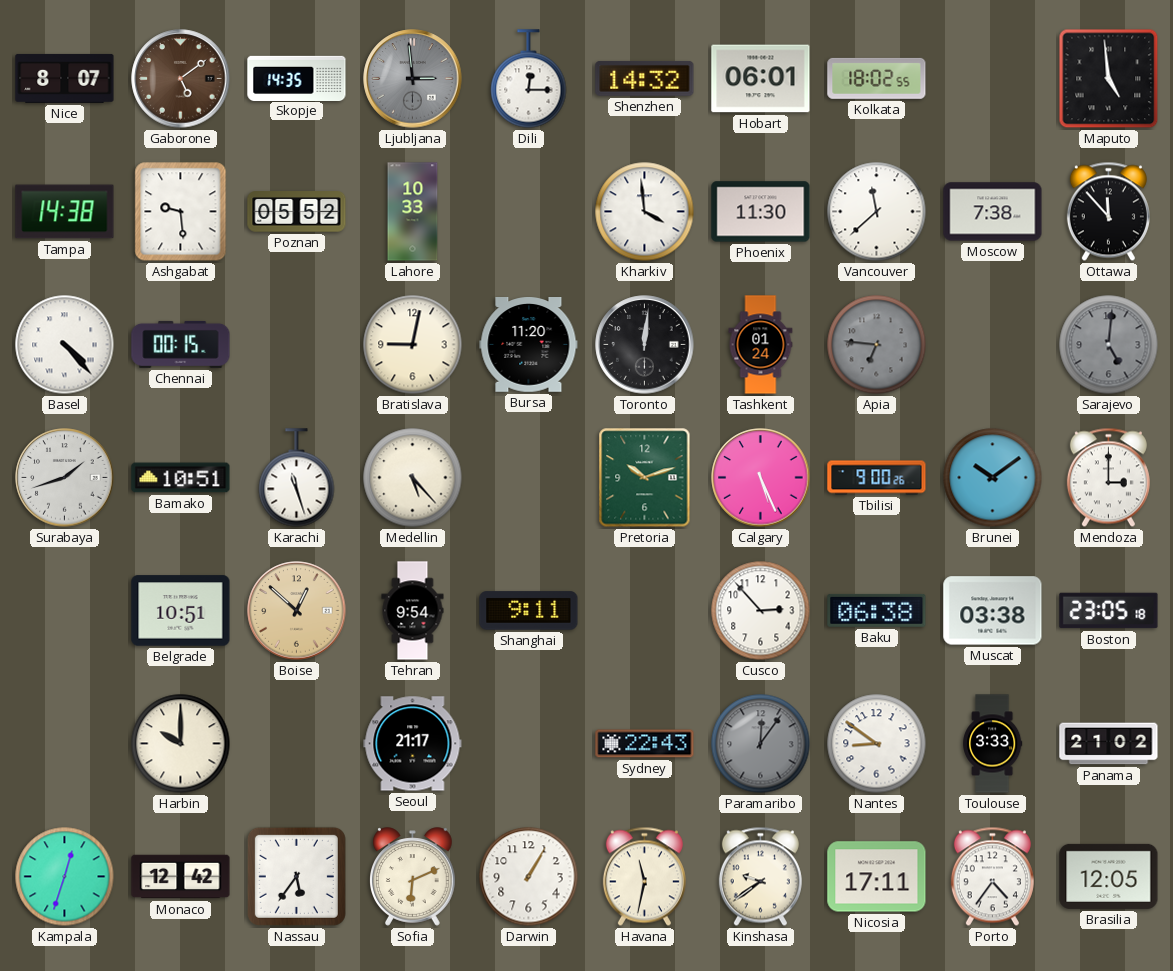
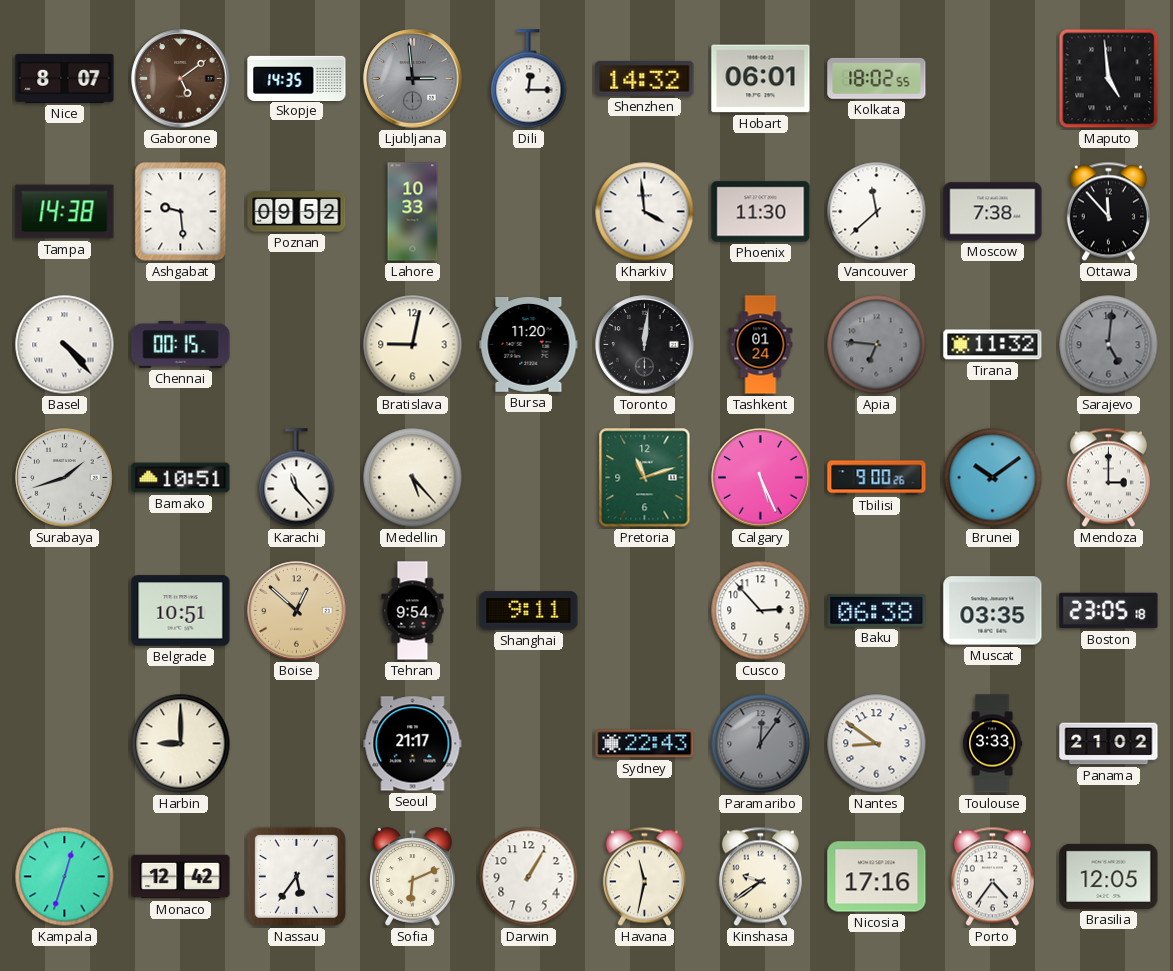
Poznan: 05:52 -> 09:52 (297, 212)
Tirana: none -> 11:32 (993, 345)
Karachi: 11:27 -> 11:23 (297, 478)
Pretoria: 10:12 -> 11:12 (645, 478)
Muscat: 03:38 -> 03:35 (993, 611)
Harbin: 10:00 -> 9:00 (181, 744)
Nicosia: 17:11 -> 17:16 (877, 877)
